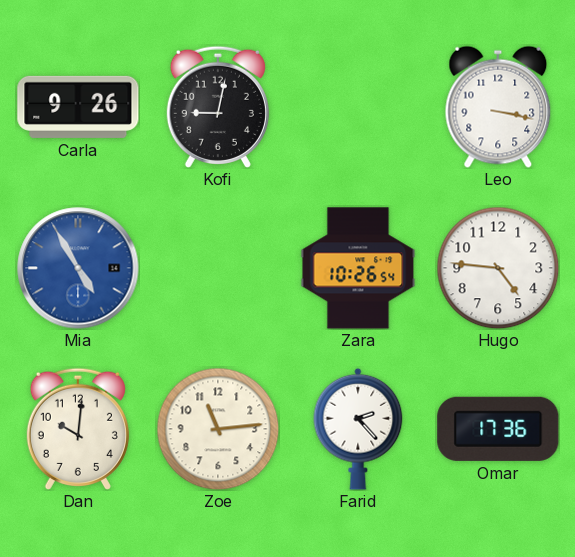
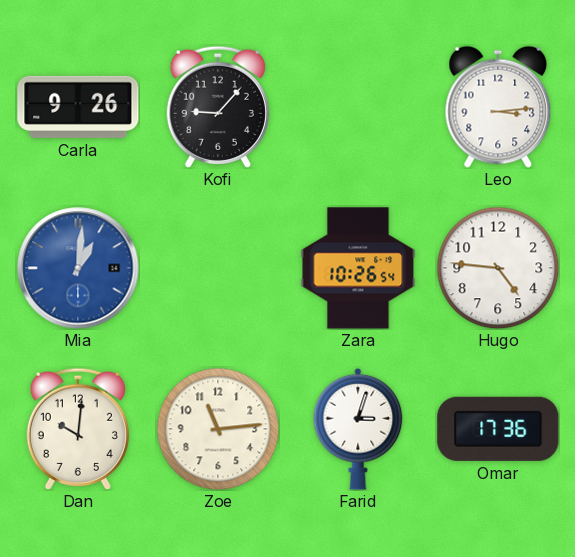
Kofi: 9:02 -> 9:07 (218, 107)
Leo: 3:17 -> 3:14 (498, 107)
Mia: 4:55 -> 1:01 (78, 268)
Farid: 2:23 -> 3:03 (358, 429)
